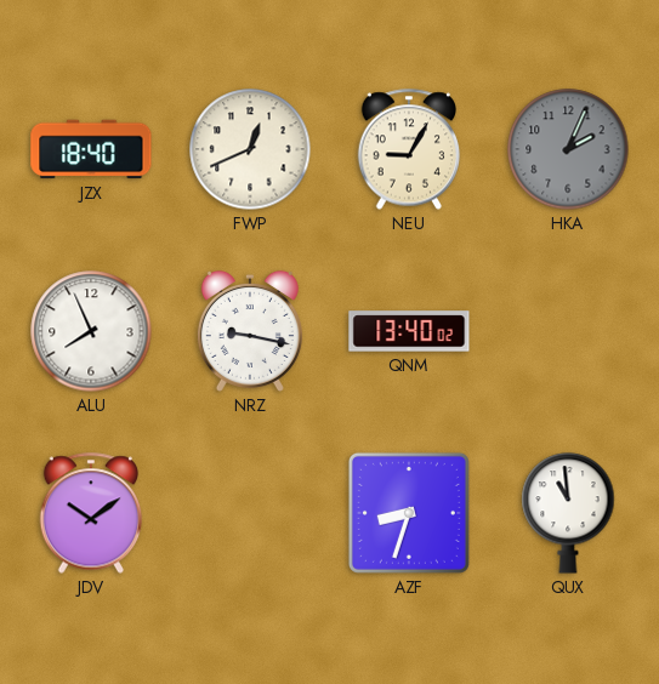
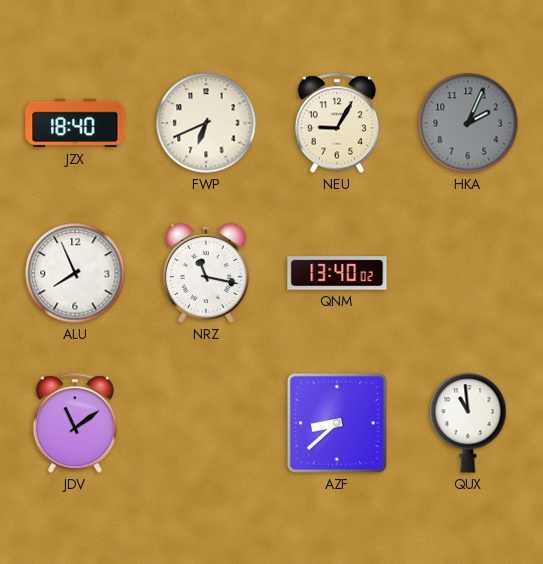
FWP: 12:41 -> 6:41 (206, 123)
NRZ: 9:17 -> 11:17 (206, 273)
JDV: 10:09 -> 11:09 (75, 423)
AZF: 8:33 -> 8:38 (337, 423)
